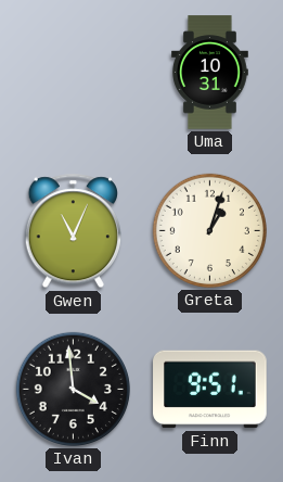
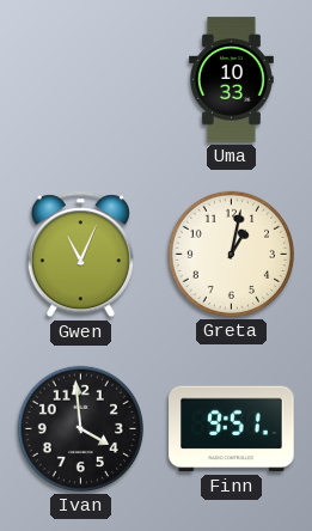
Uma: 10:31 -> 10:33 (232, 80)
Greta: 1:03 -> 1:02 (231, 254)
